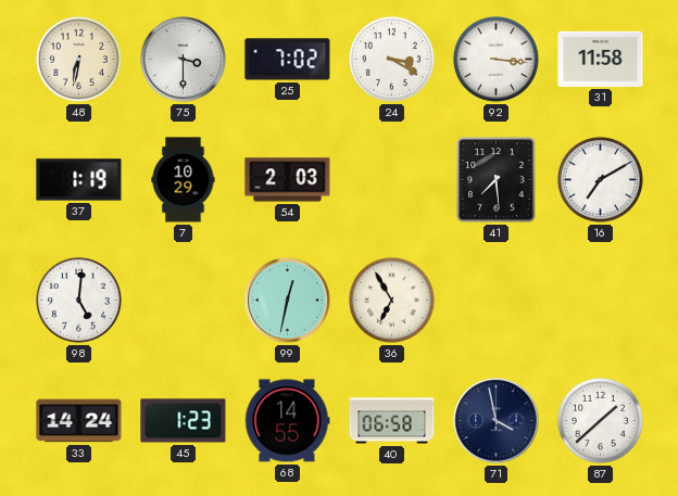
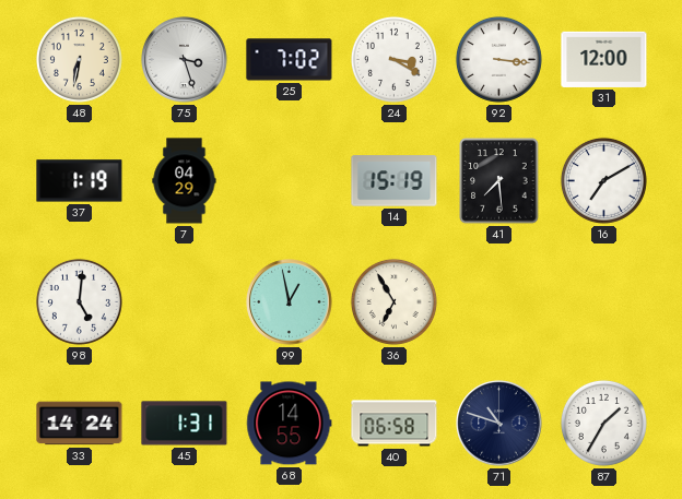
75: 3:30 -> 3:27 (185, 60)
31: 11:58 -> 12:00 (604, 59)
7: 10:29 -> 04:29 (185, 181)
54: 2:03 -> none (288, 180)
14: none -> 15:19 (395, 181)
99: 12:32 -> 12:58 (290, 302)
45: 1:23 -> 1:31 (185, 424)
71: 3:58 -> 10:48 (499, 424)
87: 1:38 -> 1:35 (603, 423)
